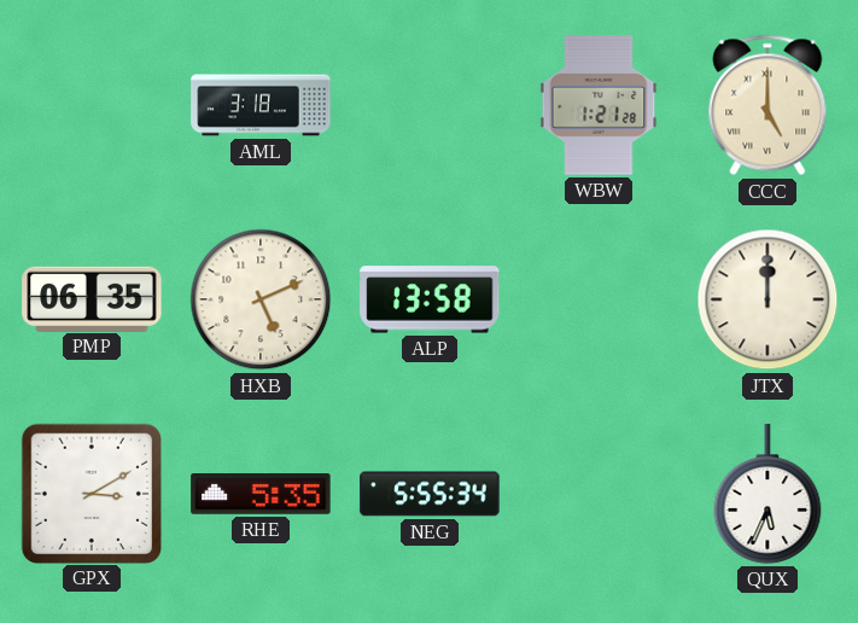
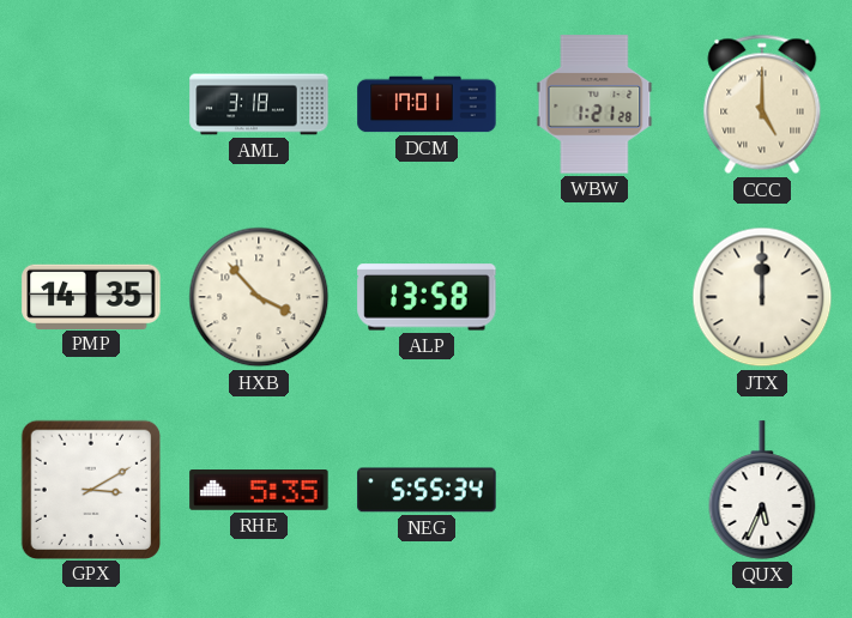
DCM: none -> 17:01 (427, 104)
PMP: 06:35 -> 14:35 (91, 296)
HXB: 5:11 -> 3:53 (259, 297)
